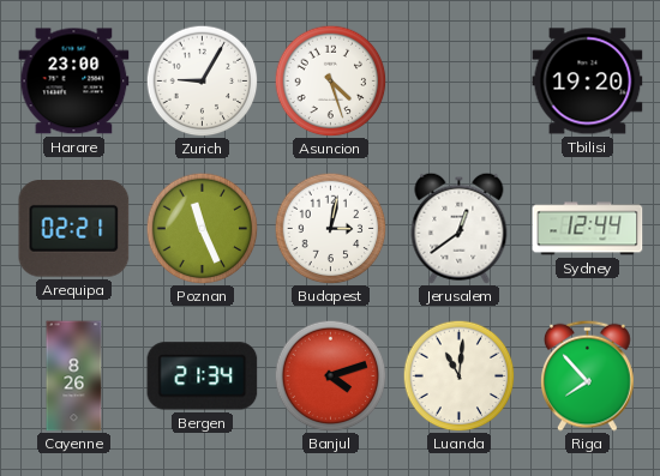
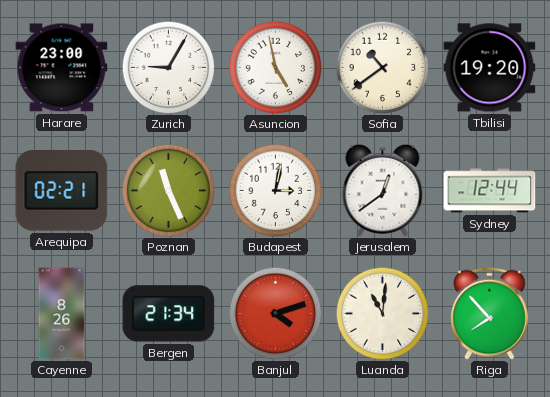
Asuncion: 4:27 -> 4:58 (275, 67)
Sofia: none -> 10:39 (382, 67)
